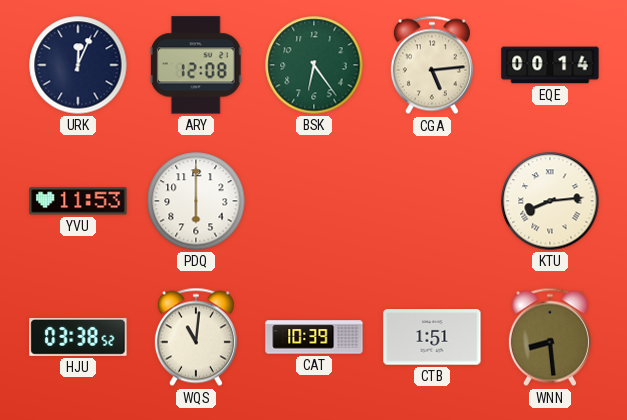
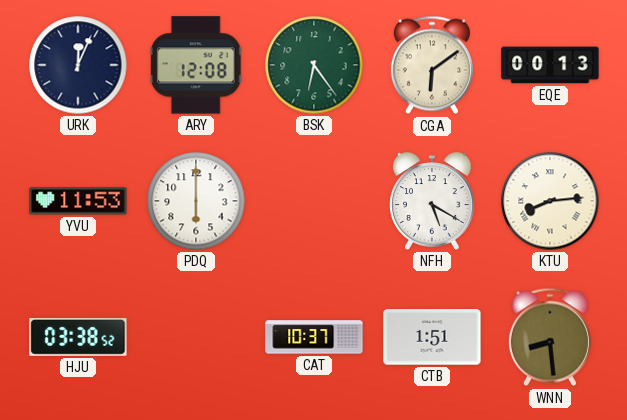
CGA: 5:14 -> 6:09 (432, 65)
EQE: 00:14 -> 00:13 (550, 65)
NFH: none -> 5:20 (432, 201)
WQS: 11:01 -> none (196, 337)
CAT: 10:39 -> 10:37 (314, 337)
